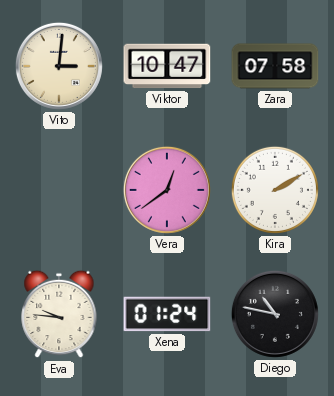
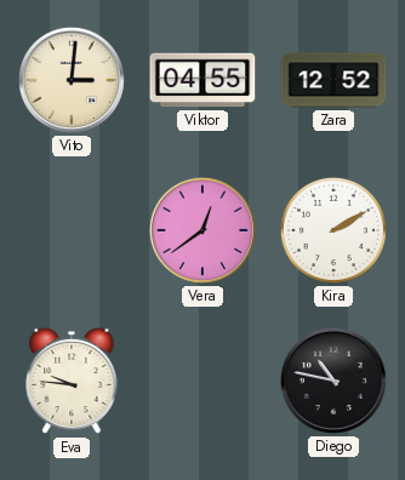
Viktor: 10:47 -> 04:55 (202, 80)
Zara: 07:58 -> 12:52 (333, 80)
Xena: 01:24 -> none (167, 314)
